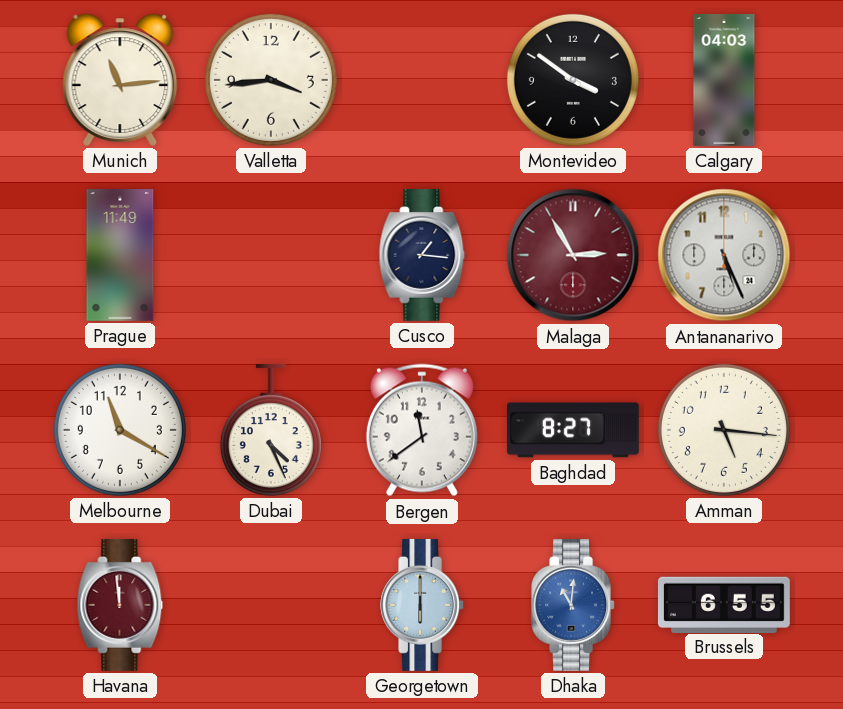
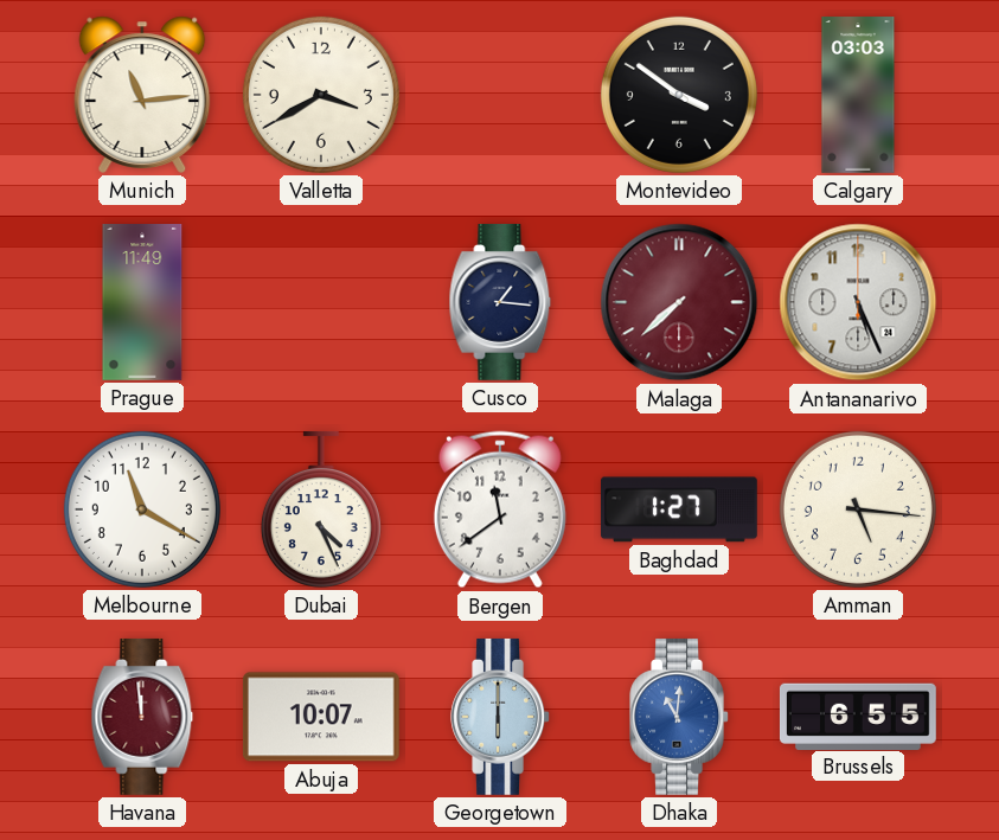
Valletta: 3:44 -> 3:40 (321, 95)
Calgary: 04:03 -> 03:03 (858, 96)
Malaga: 2:55 -> 7:38 (679, 302)
Baghdad: 8:27 -> 1:27 (679, 509)
Abuja: none -> 10:07 (321, 717)
